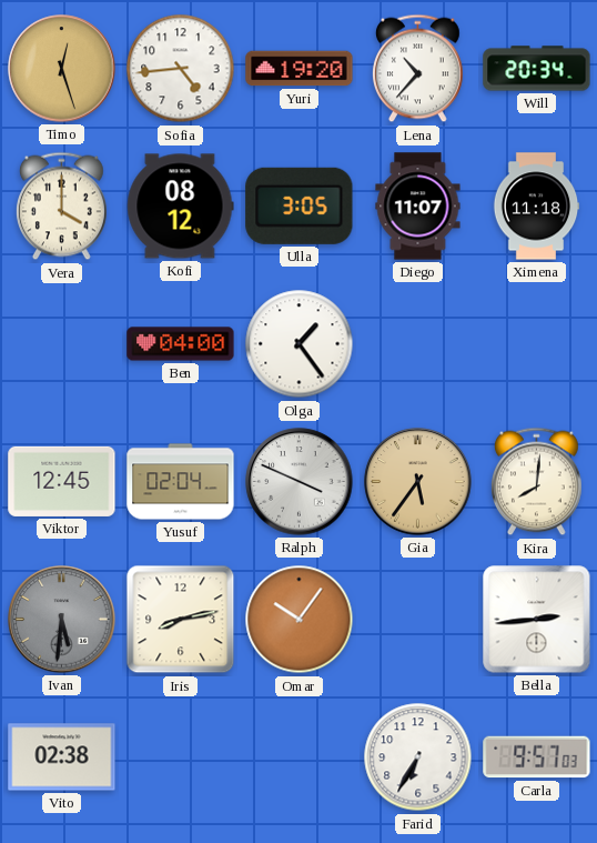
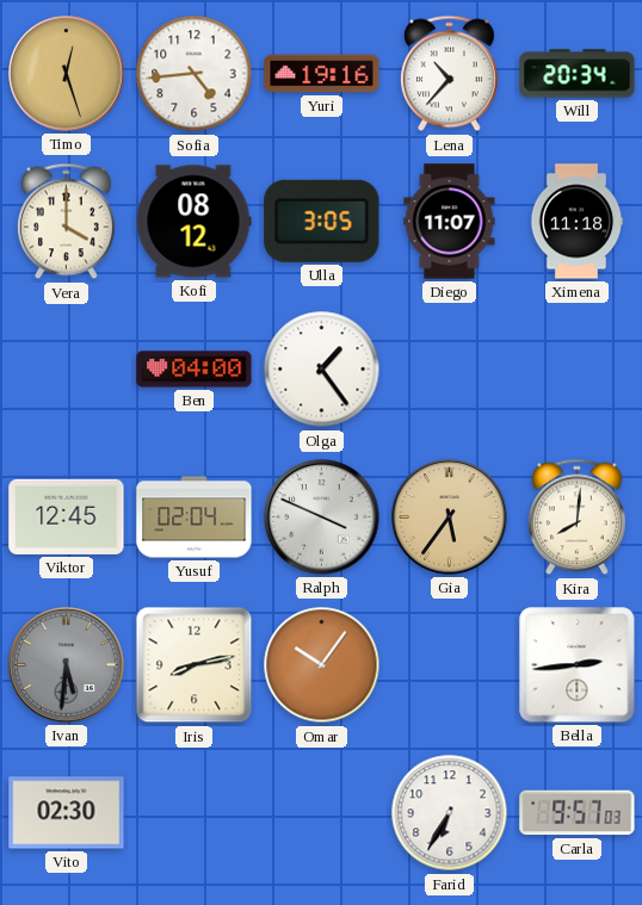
Yuri: 19:20 -> 19:16 (322, 74)
Vito: 02:38 -> 02:30 (67, 813)
